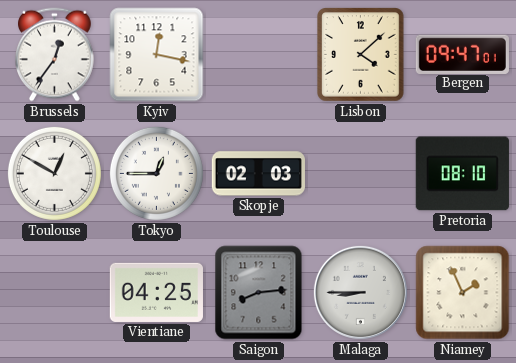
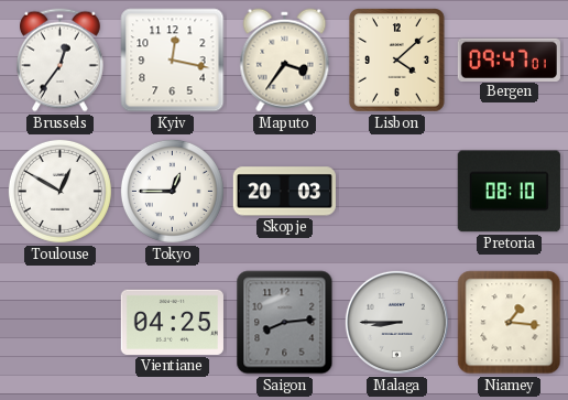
Maputo: none -> 3:36 (285, 61)
Skopje: 02:03 -> 20:03 (284, 192)
Niamey: 1:56 -> 1:16 (510, 323)
